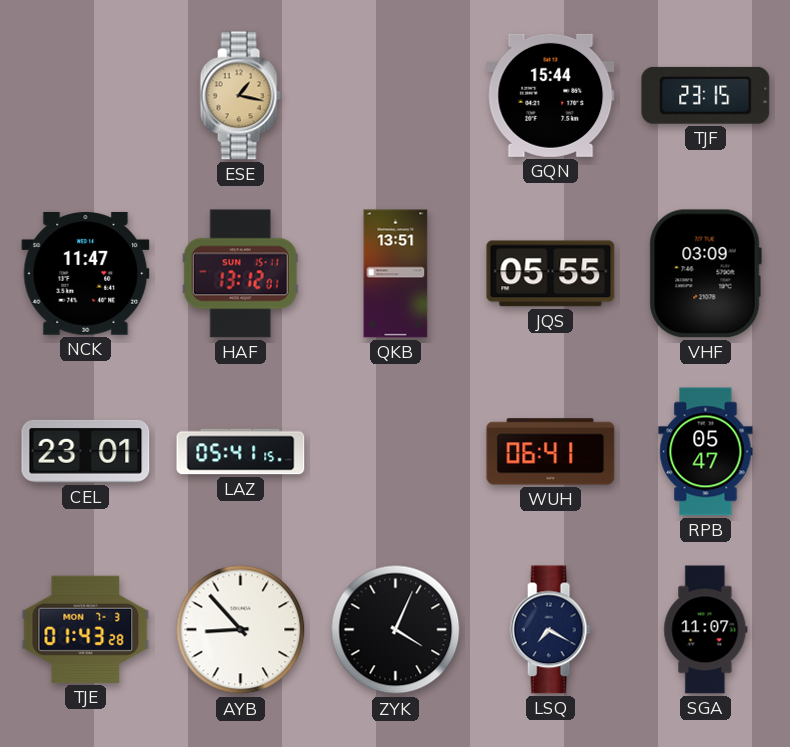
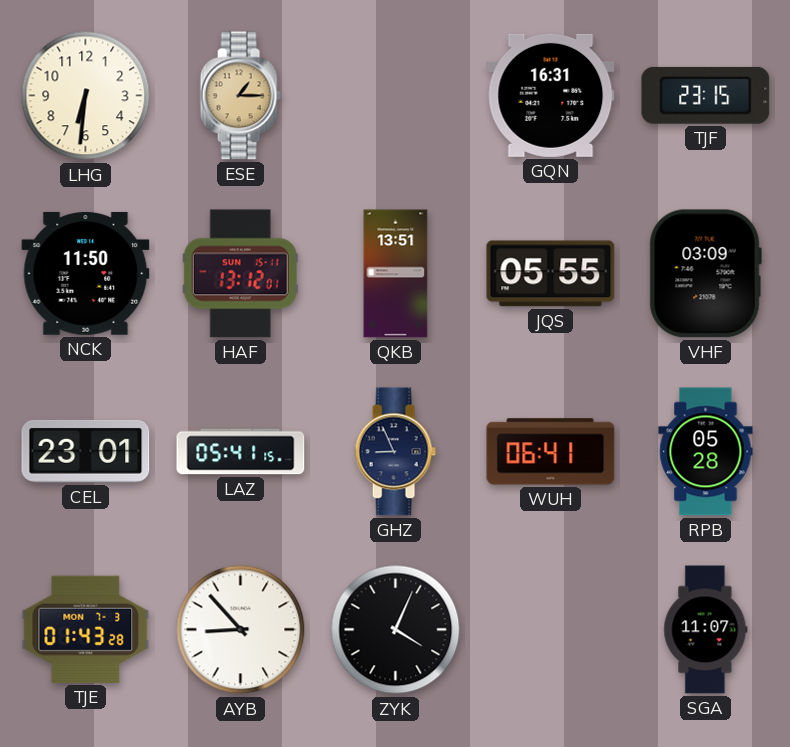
LHG: none -> 6:31 (86, 96)
ESE: 1:17 -> 1:15 (240, 96)
GQN: 15:44 -> 16:31 (551, 95)
NCK: 11:47 -> 11:50 (86, 273)
GHZ: none -> 8:56 (395, 452)
RPB: 05:47 -> 05:28 (706, 452)
LSQ: 7:20 -> none (550, 630)
